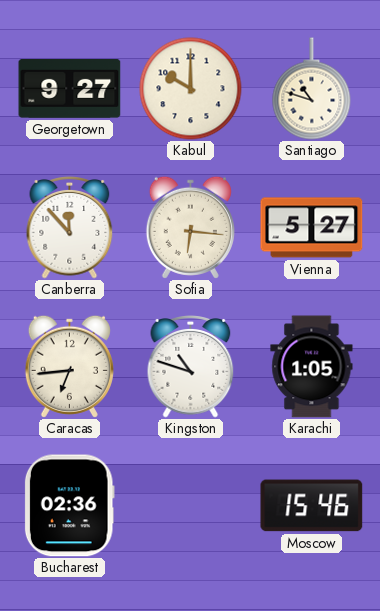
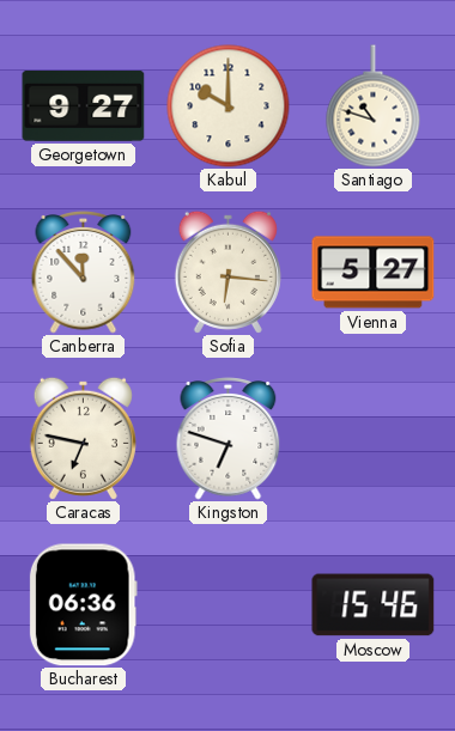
Caracas: 6:44 -> 6:47 (83, 438)
Kingston: 10:48 -> 6:48 (229, 439)
Karachi: 1:05 -> none (312, 367)
Bucharest: 02:36 -> 06:36 (83, 605)
